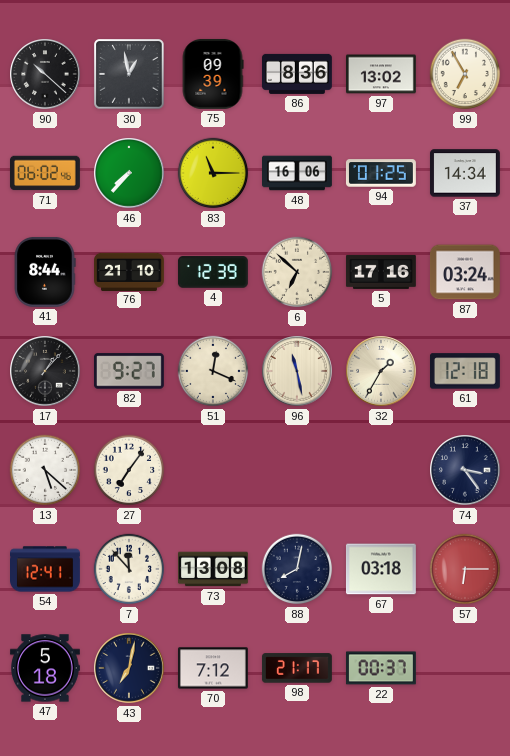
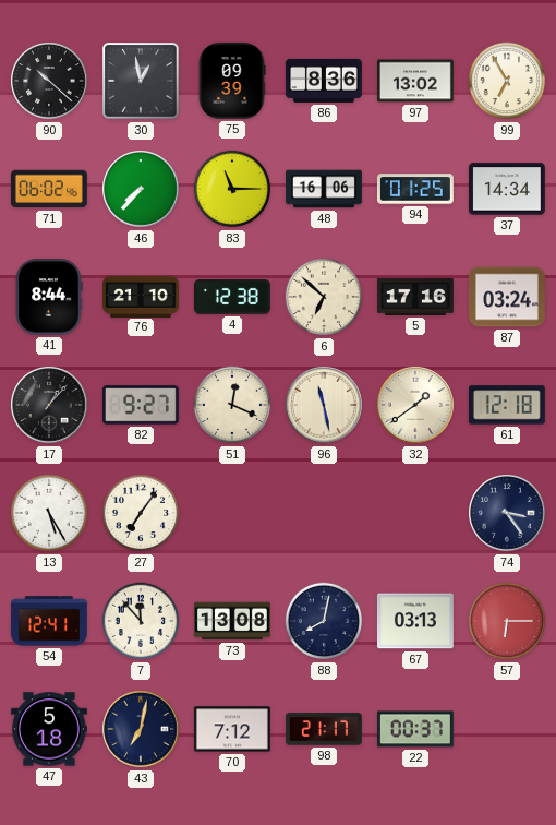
4: 12:39 -> 12:38 (232, 297)
32: 1:35 -> 1:39 (415, 405)
13: 5:22 -> 5:25 (49, 513)
67: 03:18 -> 03:13 (415, 621)
